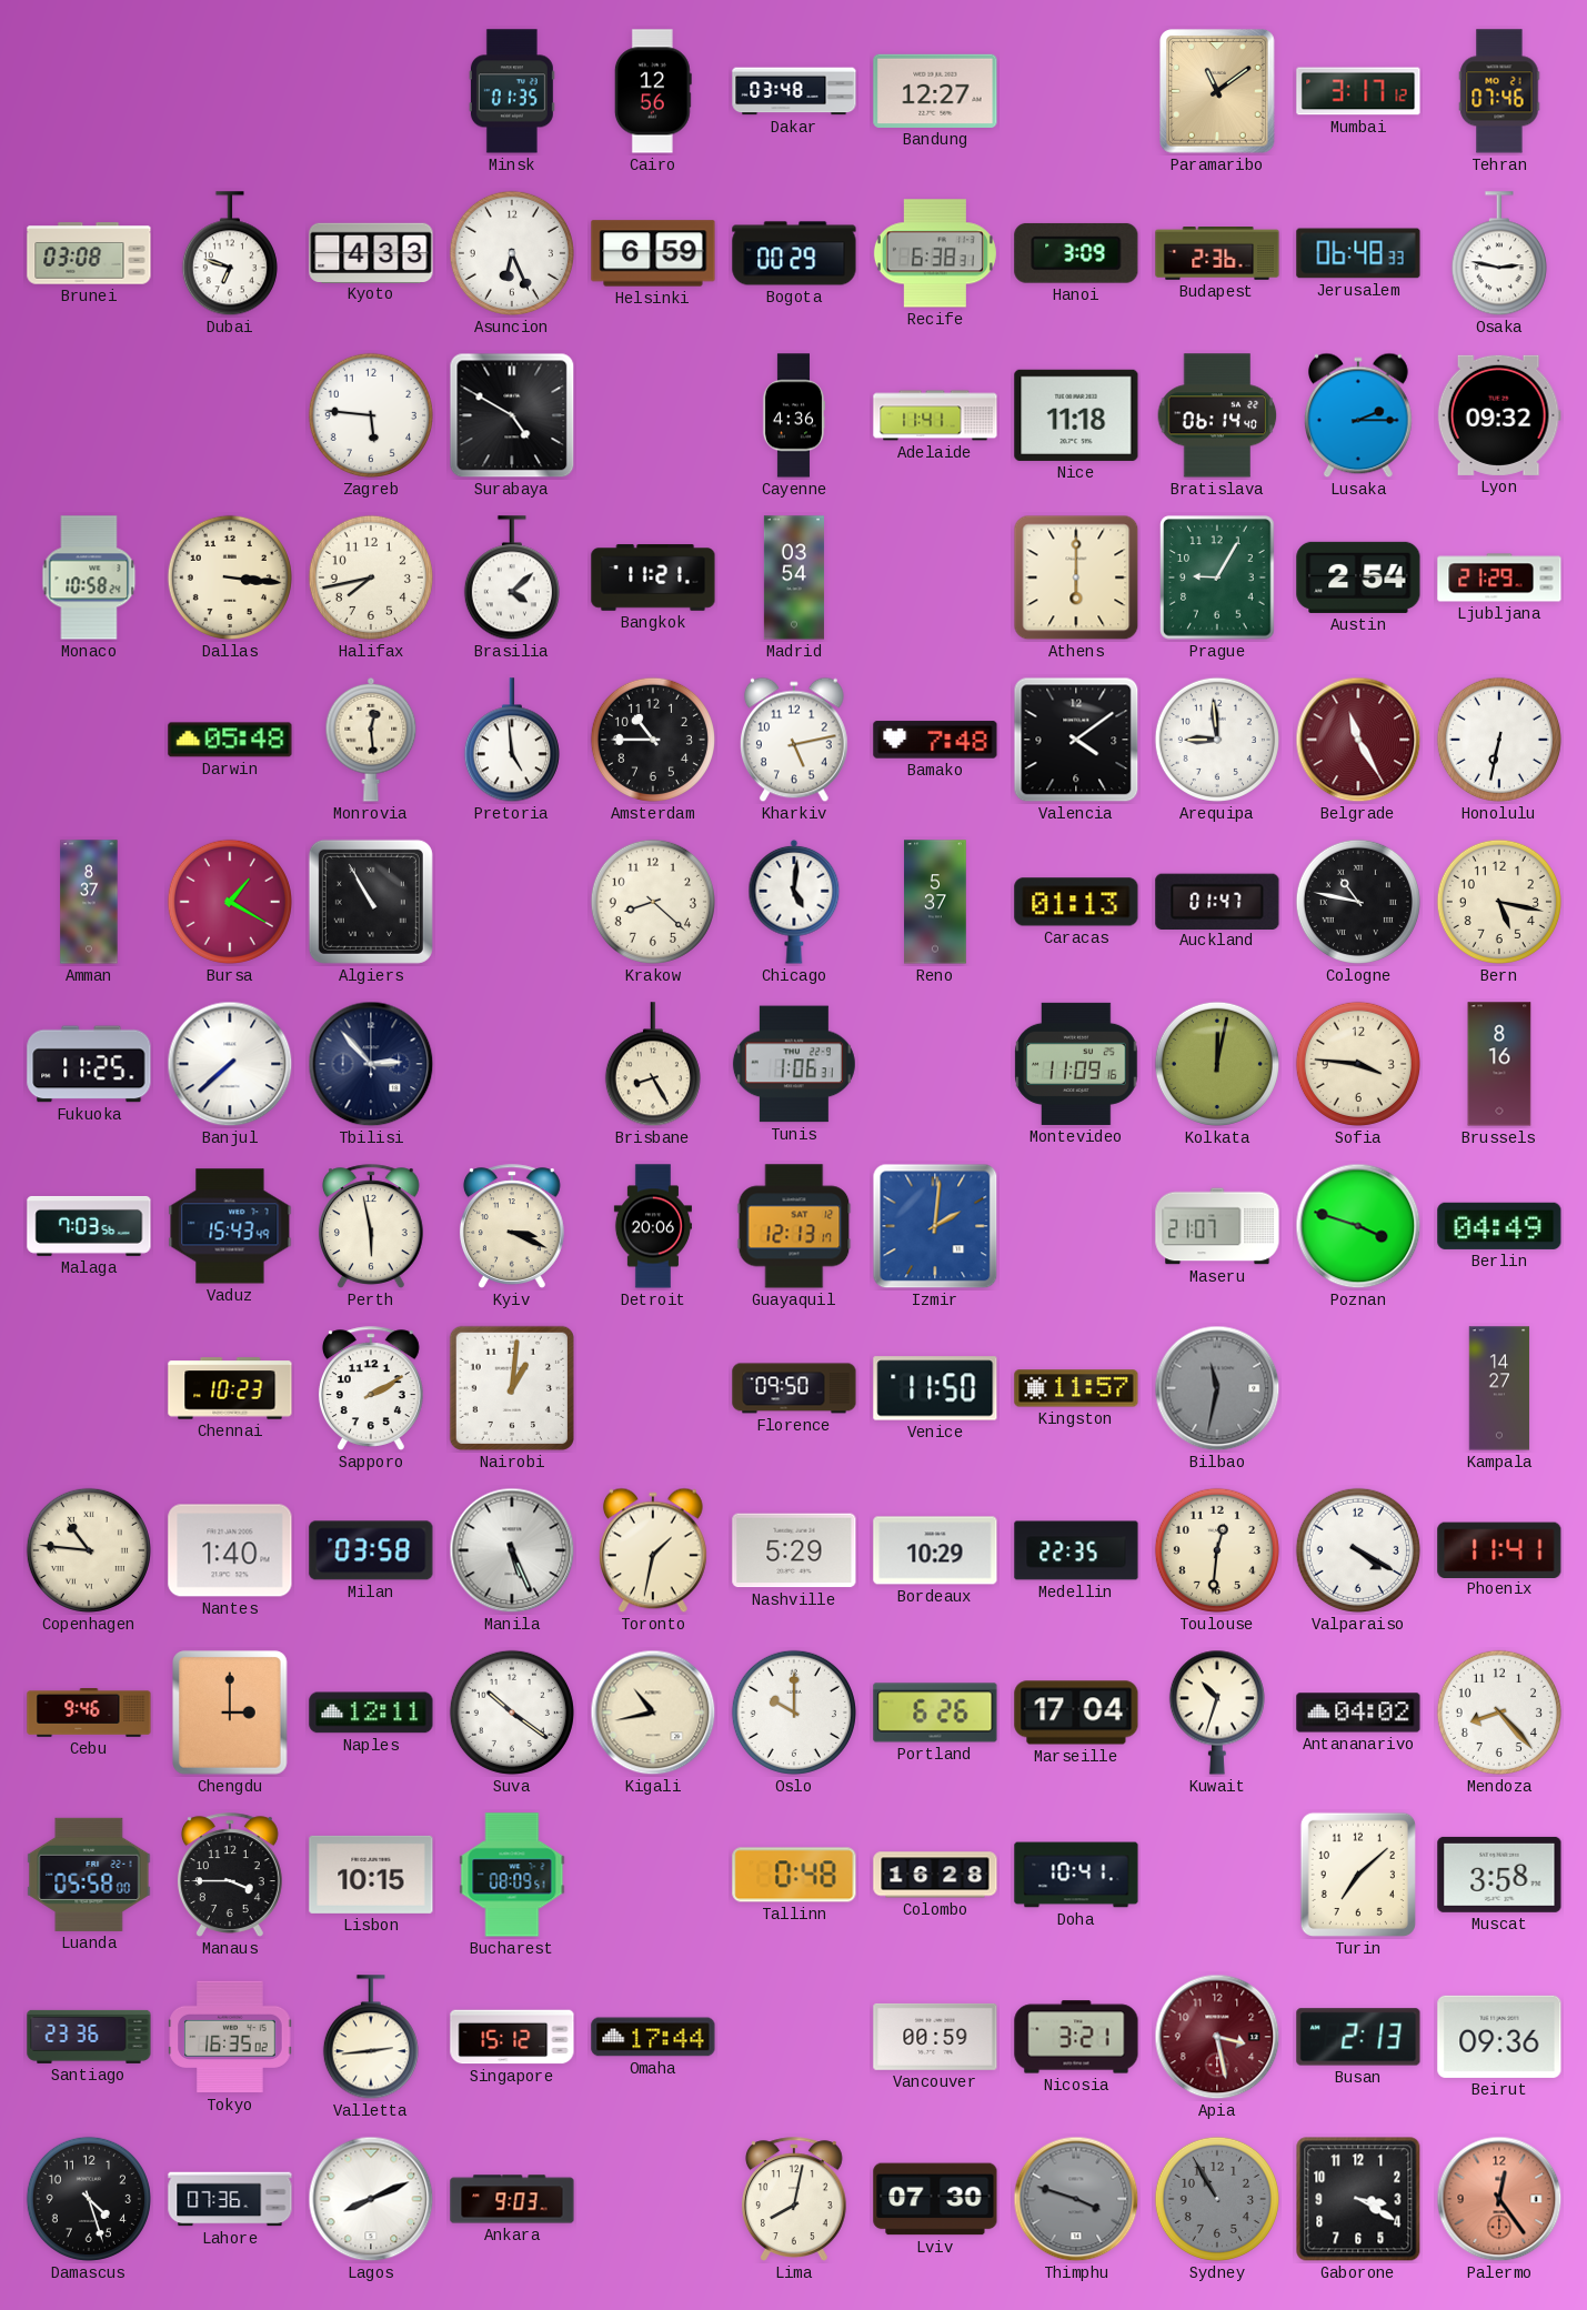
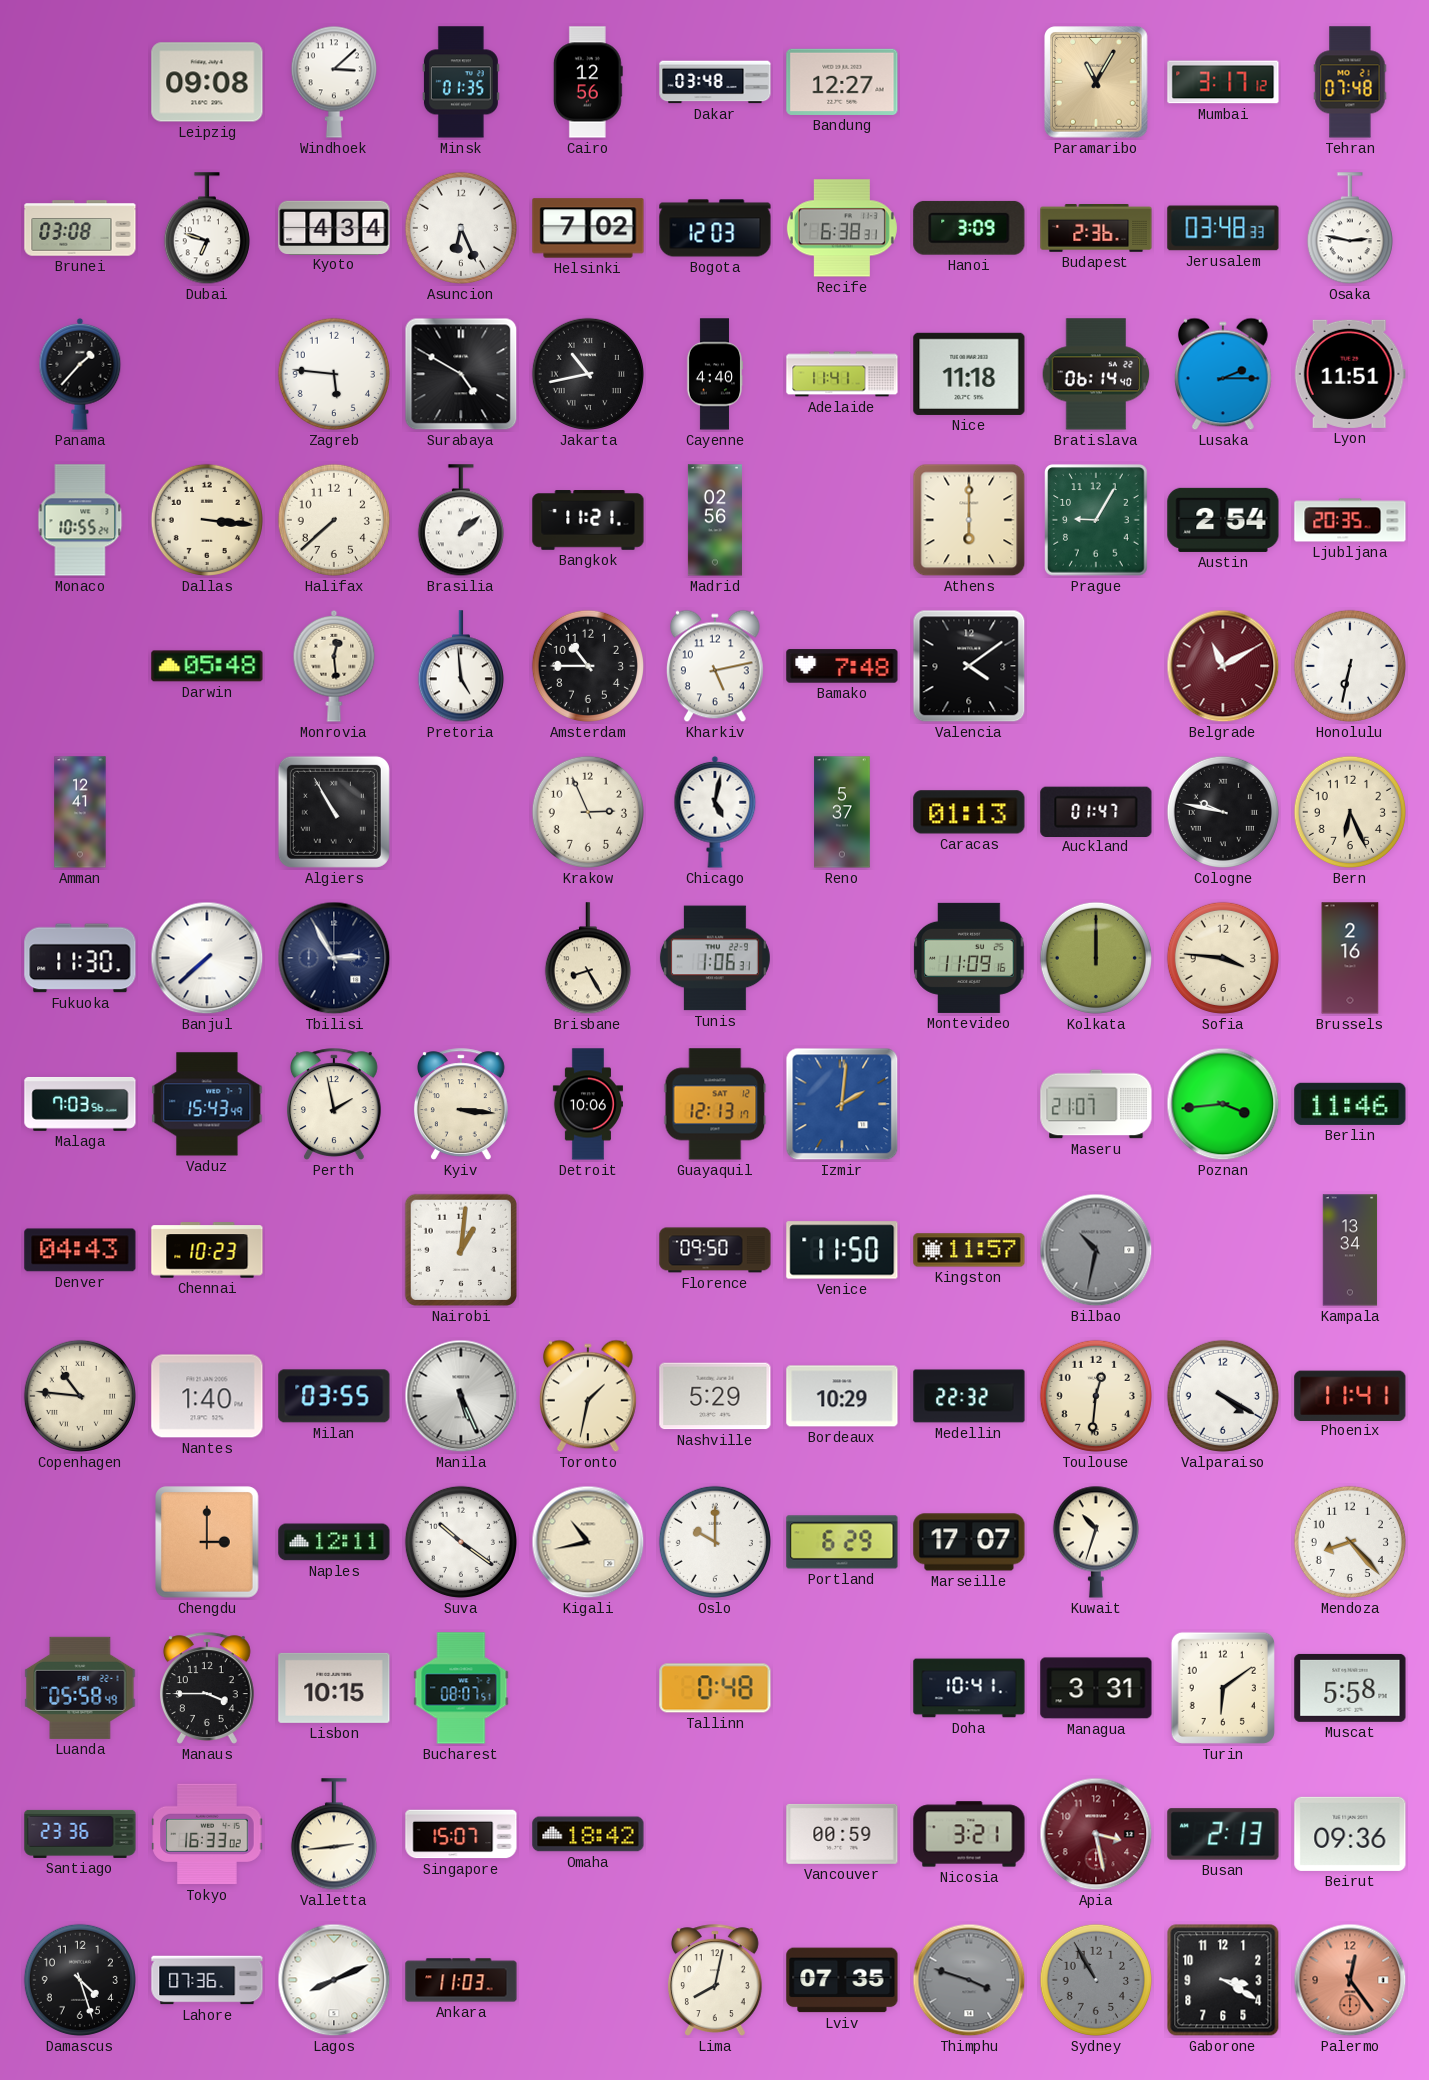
Leipzig: none -> 09:08 (207, 82)
Windhoek: none -> 3:08 (334, 82)
Paramaribo: 11:09 -> 11:05 (1097, 82)
Tehran: 07:46 -> 07:48 (1350, 82)
Kyoto: 4:33 -> 4:34 (334, 227)
Helsinki: 6:59 -> 7:02 (588, 228)
Bogota: 00:29 -> 12:03 (715, 228)
Jerusalem: 06:48 -> 03:48 (1223, 228)
Panama: none -> 1:37 (80, 374)
Jakarta: none -> 10:43 (588, 374)
Cayenne: 4:36 -> 4:40 (715, 374)
Lyon: 09:32 -> 11:51 (1350, 374)
Monaco: 10:58 -> 10:55 (80, 520)
Halifax: 7:43 -> 7:38 (334, 520)
Brasilia: 4:08 -> 1:08 (461, 521)
Madrid: 03:54 -> 02:56 (715, 520)
Ljubljana: 21:29 -> 20:35 (1350, 520)
Arequipa: 8:59 -> none (1217, 740)
Belgrade: 11:25 -> 11:10 (1223, 666)
Amman: 8:37 -> 12:41 (80, 812)
Bursa: 1:20 -> none (230, 902)
Krakow: 8:22 -> 2:56 (588, 812)
Chicago: 5:01 -> 5:02 (715, 812)
Cologne: 10:47 -> 9:47 (1223, 812)
Bern: 5:17 -> 6:26 (1350, 812)
Fukuoka: 11:25 -> 11:30 (80, 958)
Tbilisi: 2:53 -> 2:55 (334, 958)
Kolkata: 12:02 -> 12:00 (1096, 958)
Brussels: 8:16 -> 2:16 (1350, 958)
Perth: 5:58 -> 1:58 (334, 1104)
Kyiv: 3:19 -> 3:16 (461, 1104)
Detroit: 20:06 -> 10:06 (588, 1104)
Poznan: 3:48 -> 3:44 (1223, 1104)
Berlin: 04:49 -> 11:46 (1350, 1104)
Denver: none -> 04:43 (80, 1250)
Sapporo: 2:10 -> none (371, 1388)
Bilbao: 11:32 -> 10:32 (1096, 1250)
Kampala: 14:27 -> 13:34 (1350, 1250)
Milan: 03:58 -> 03:55 (334, 1396)
Medellin: 22:35 -> 22:32 (969, 1396)
Cebu: 9:46 -> none (89, 1714)
Portland: 6:26 -> 6:29 (842, 1542)
Marseille: 17:04 -> 17:07 (969, 1542)
Antananarivo: 04:02 -> none (1358, 1713)
Luanda: 05:58:00 -> 05:58:49 (80, 1688)
Bucharest: 08:09 -> 08:07 (461, 1688)
Colombo: 16:28 -> none (935, 1875)
Managua: none -> 3:31 (1096, 1688)
Turin: 7:08 -> 6:09 (1223, 1688)
Muscat: 3:58 -> 5:58 (1350, 1688)
Tokyo: 16:35 -> 16:33 (207, 1834)
Singapore: 15:12 -> 15:07 (461, 1834)
Omaha: 17:44 -> 18:42 (588, 1834)
Ankara: 9:03 -> 11:03 (461, 1980)
Lviv: 07:30 -> 07:35 (842, 1980)
